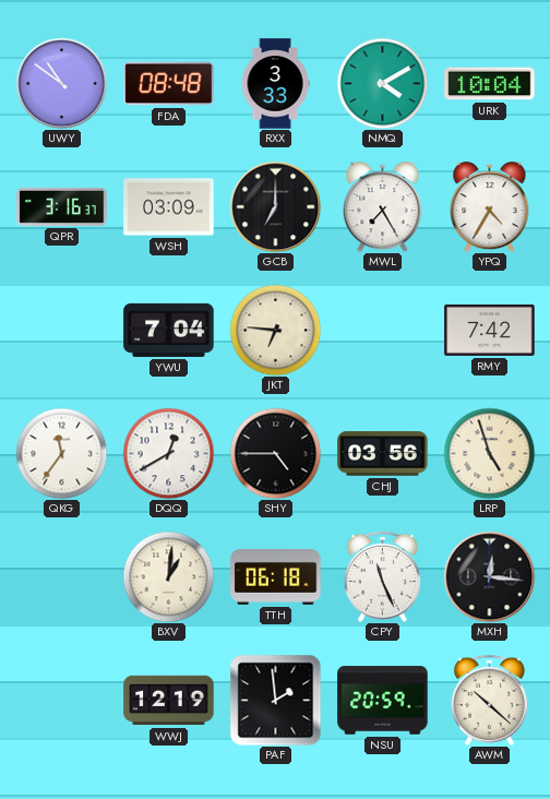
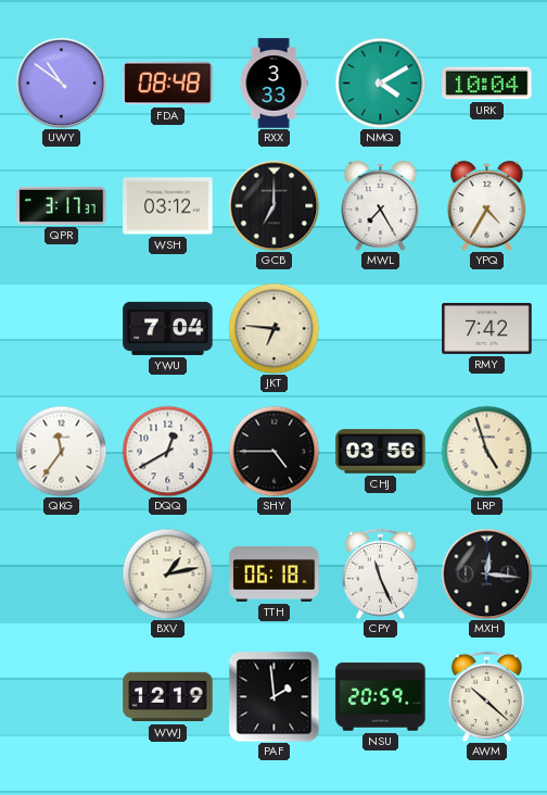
QPR: 3:16 -> 3:17 (62, 205)
WSH: 03:09 -> 03:12 (168, 206)
BXV: 1:01 -> 1:13 (167, 573)
